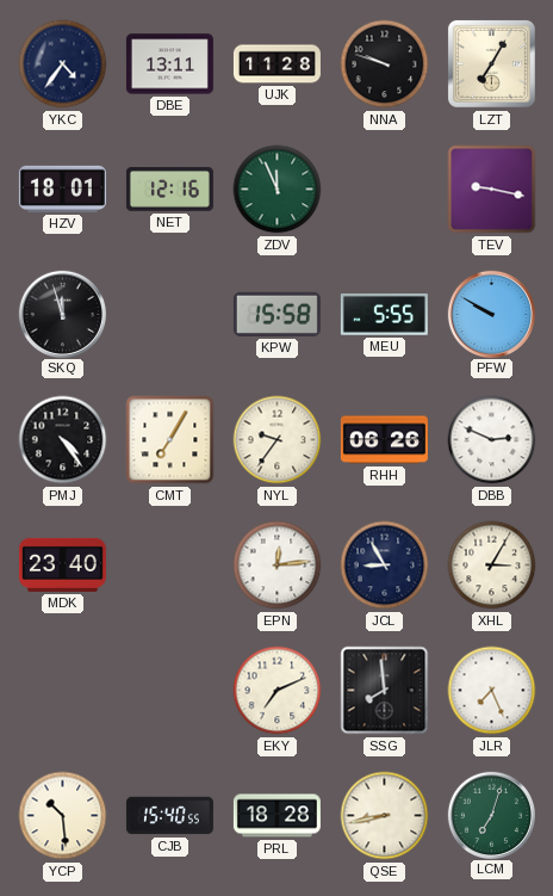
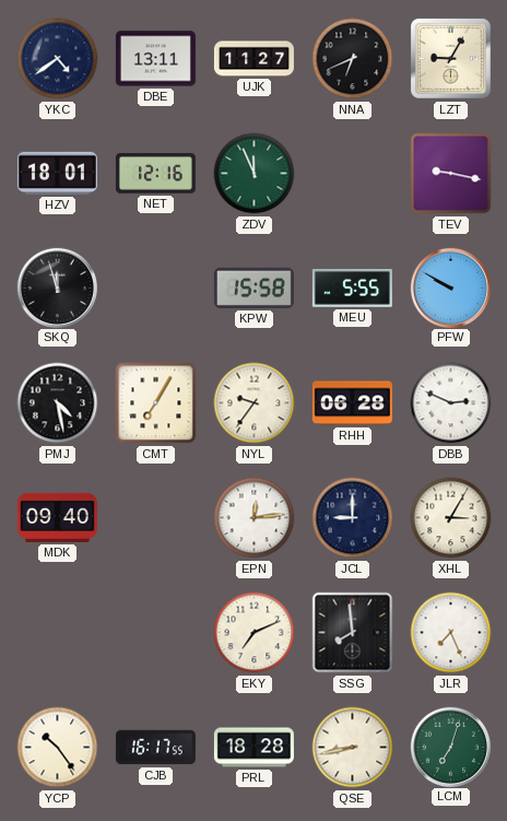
YKC: 4:36 -> 4:39 (58, 59)
UJK: 11:28 -> 11:27 (253, 59)
NNA: 9:48 -> 6:41 (353, 59)
LZT: 7:05 -> 9:05 (450, 58)
PMJ: 4:24 -> 4:28 (58, 403)
RHH: 06:26 -> 06:28 (352, 403)
MDK: 23:40 -> 09:40 (57, 517)
JCL: 8:55 -> 9:00 (353, 518)
YCP: 10:29 -> 10:24 (58, 748)
CJB: 15:40 -> 16:17 (155, 748)
